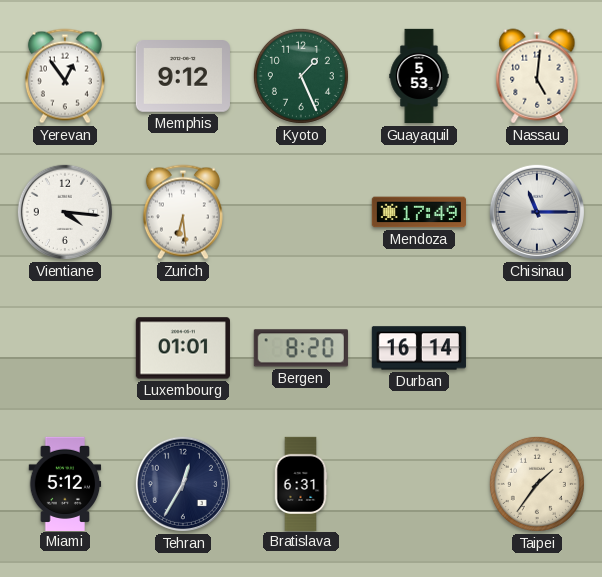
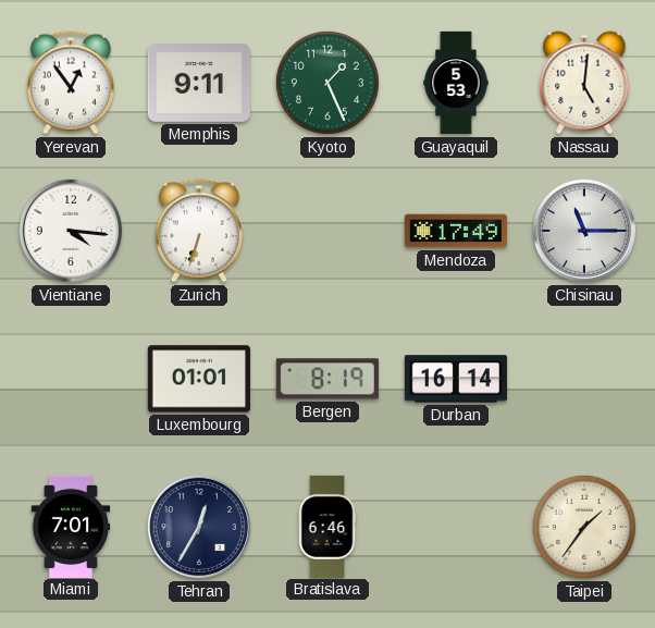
Memphis: 9:12 -> 9:11 (199, 84)
Zurich: 6:29 -> 6:33 (199, 231)
Bergen: 8:20 -> 8:19 (327, 379)
Miami: 5:12 -> 7:01 (71, 526)
Bratislava: 6:31 -> 6:46 (327, 526)
